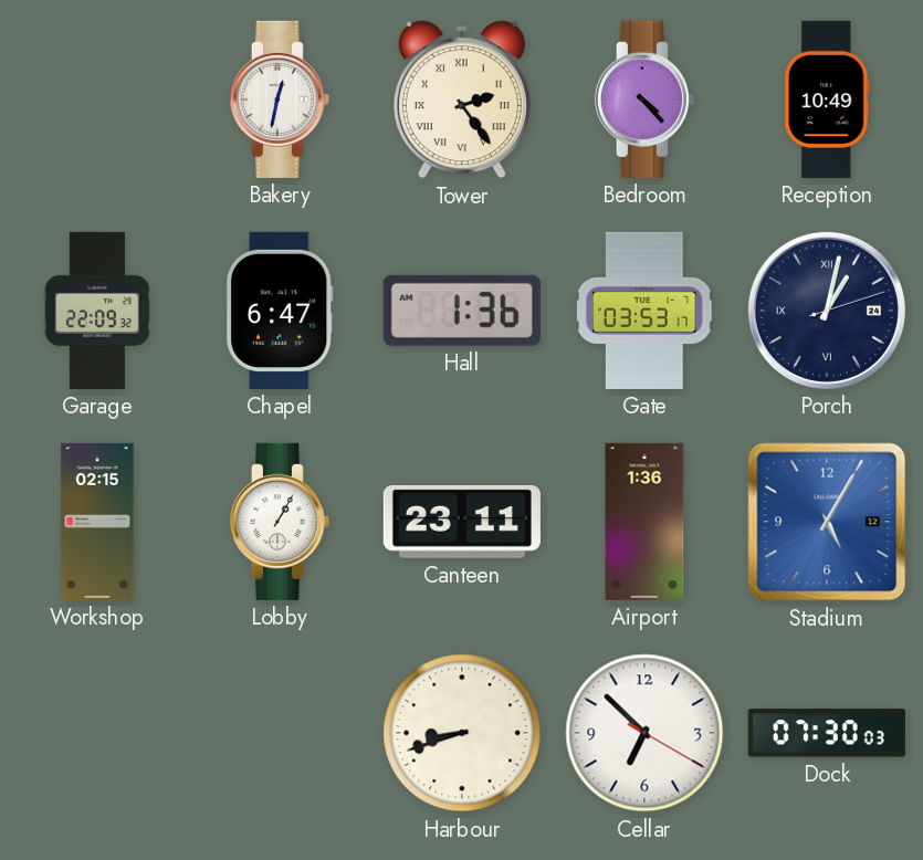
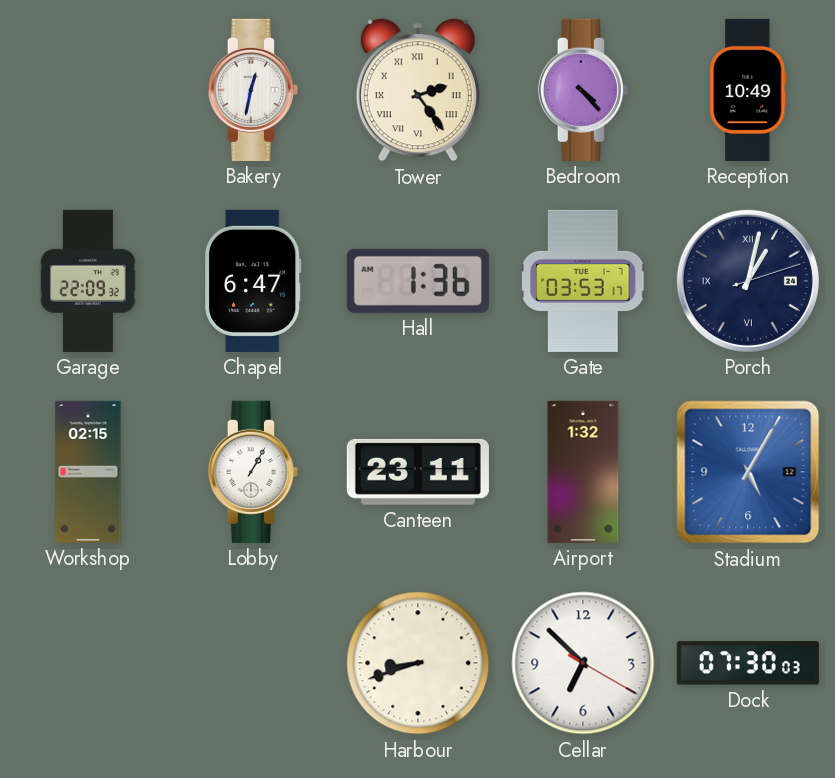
Airport: 1:36 -> 1:32 (583, 472)
